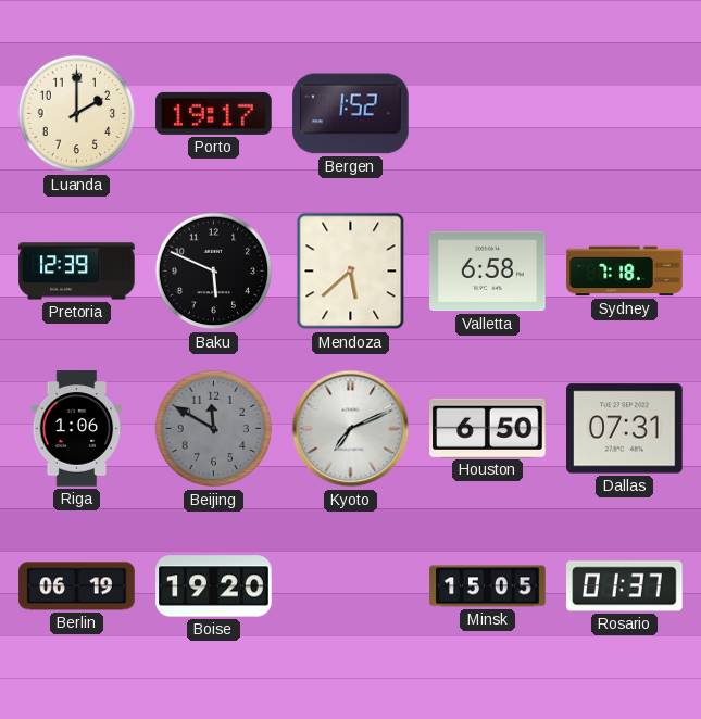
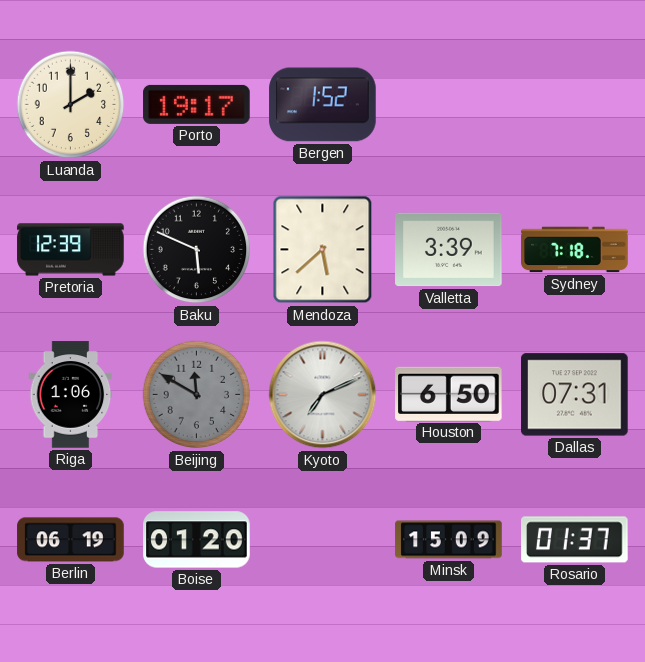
Valletta: 6:58 -> 3:39 (449, 250)
Boise: 19:20 -> 01:20 (197, 540)
Minsk: 15:05 -> 15:09 (449, 540)
